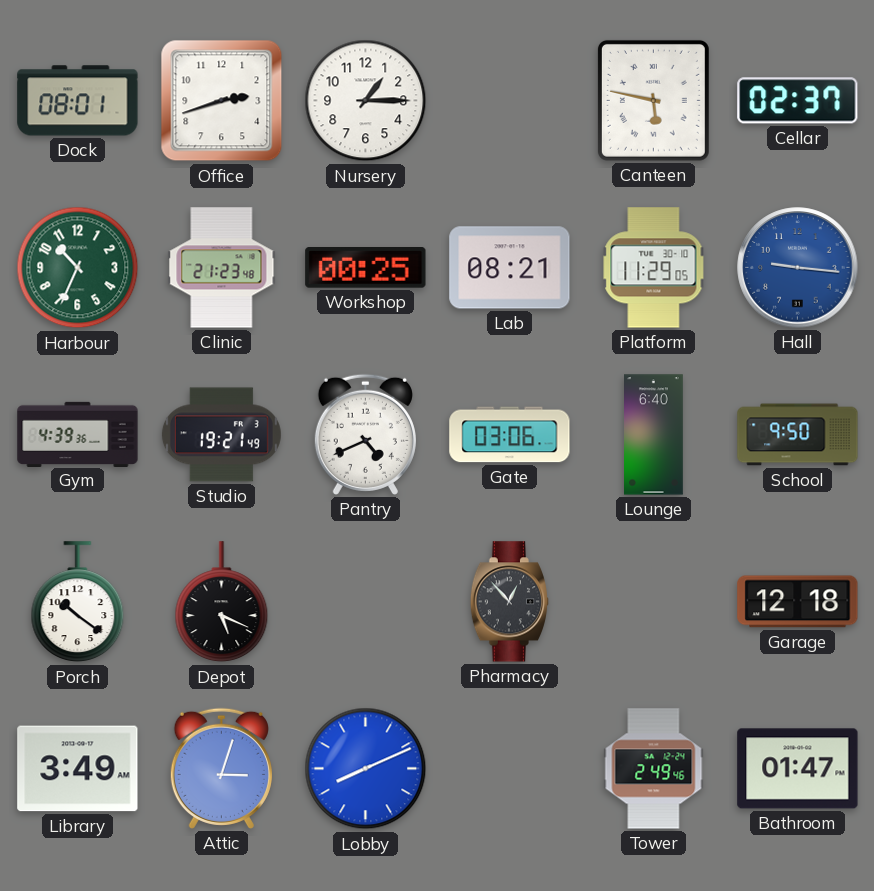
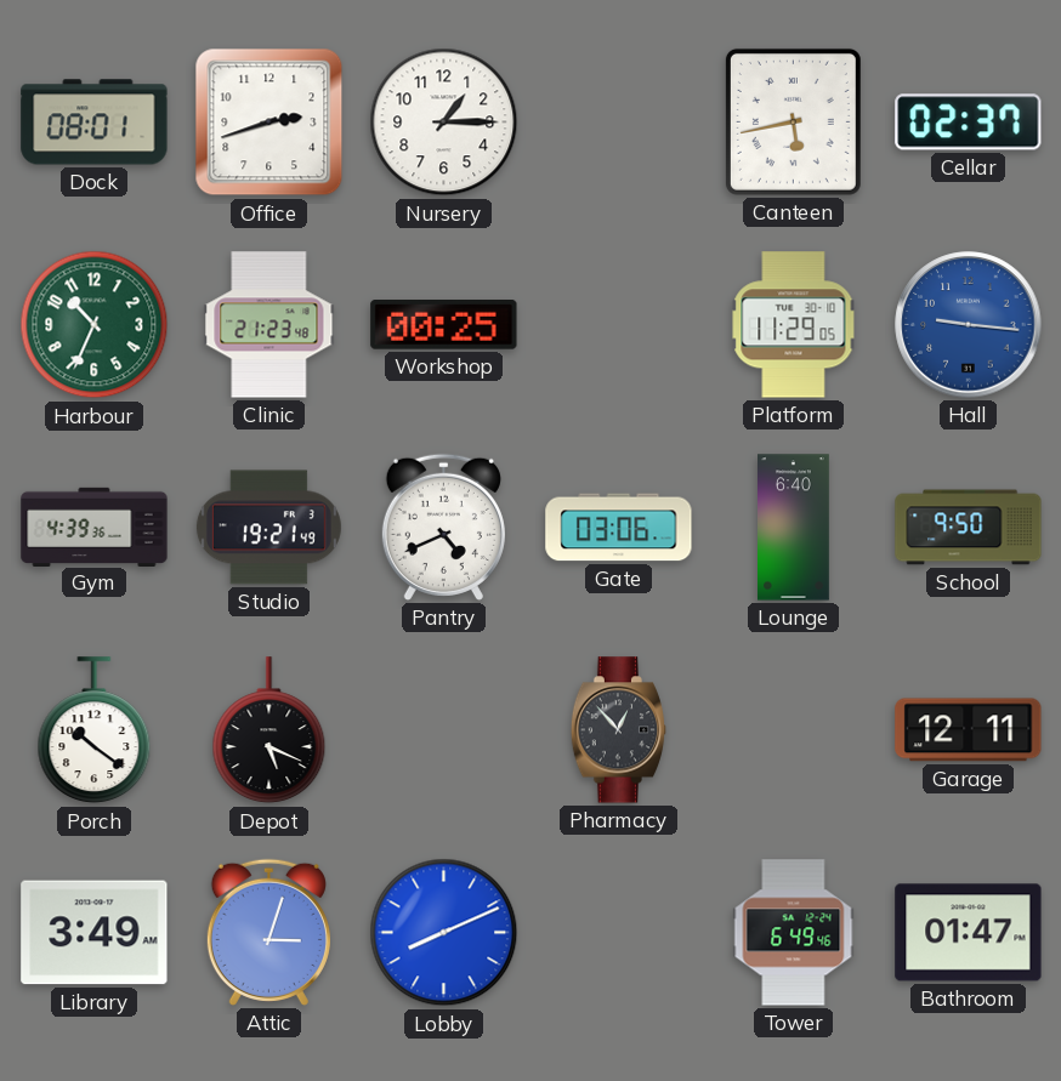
Canteen: 5:47 -> 5:43 (793, 121)
Lab: 08:21 -> none (510, 268)
Garage: 12:18 -> 12:11 (969, 730)
Tower: 2:49 -> 6:49 (794, 933)
